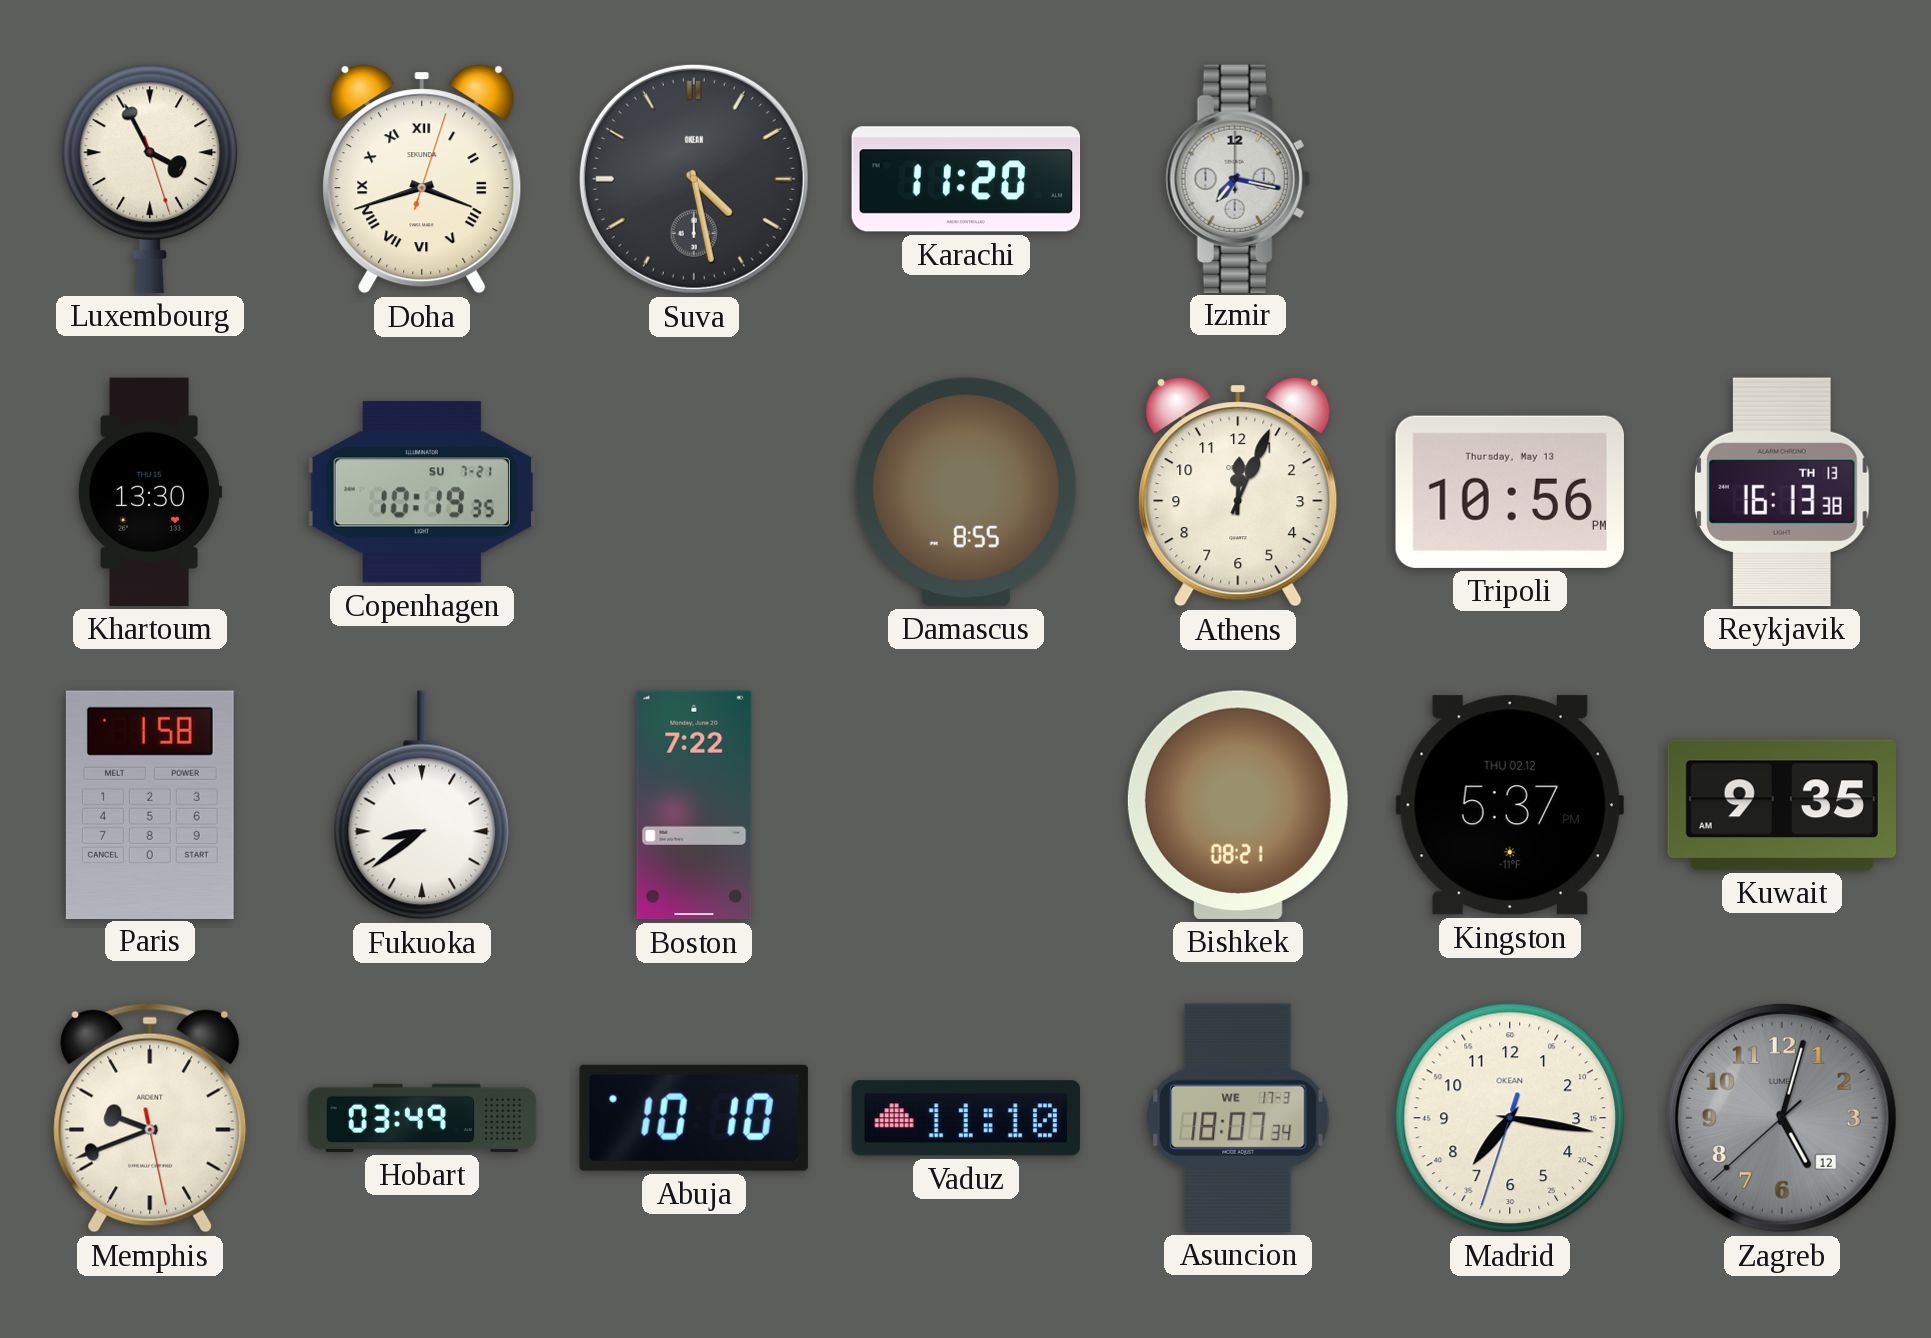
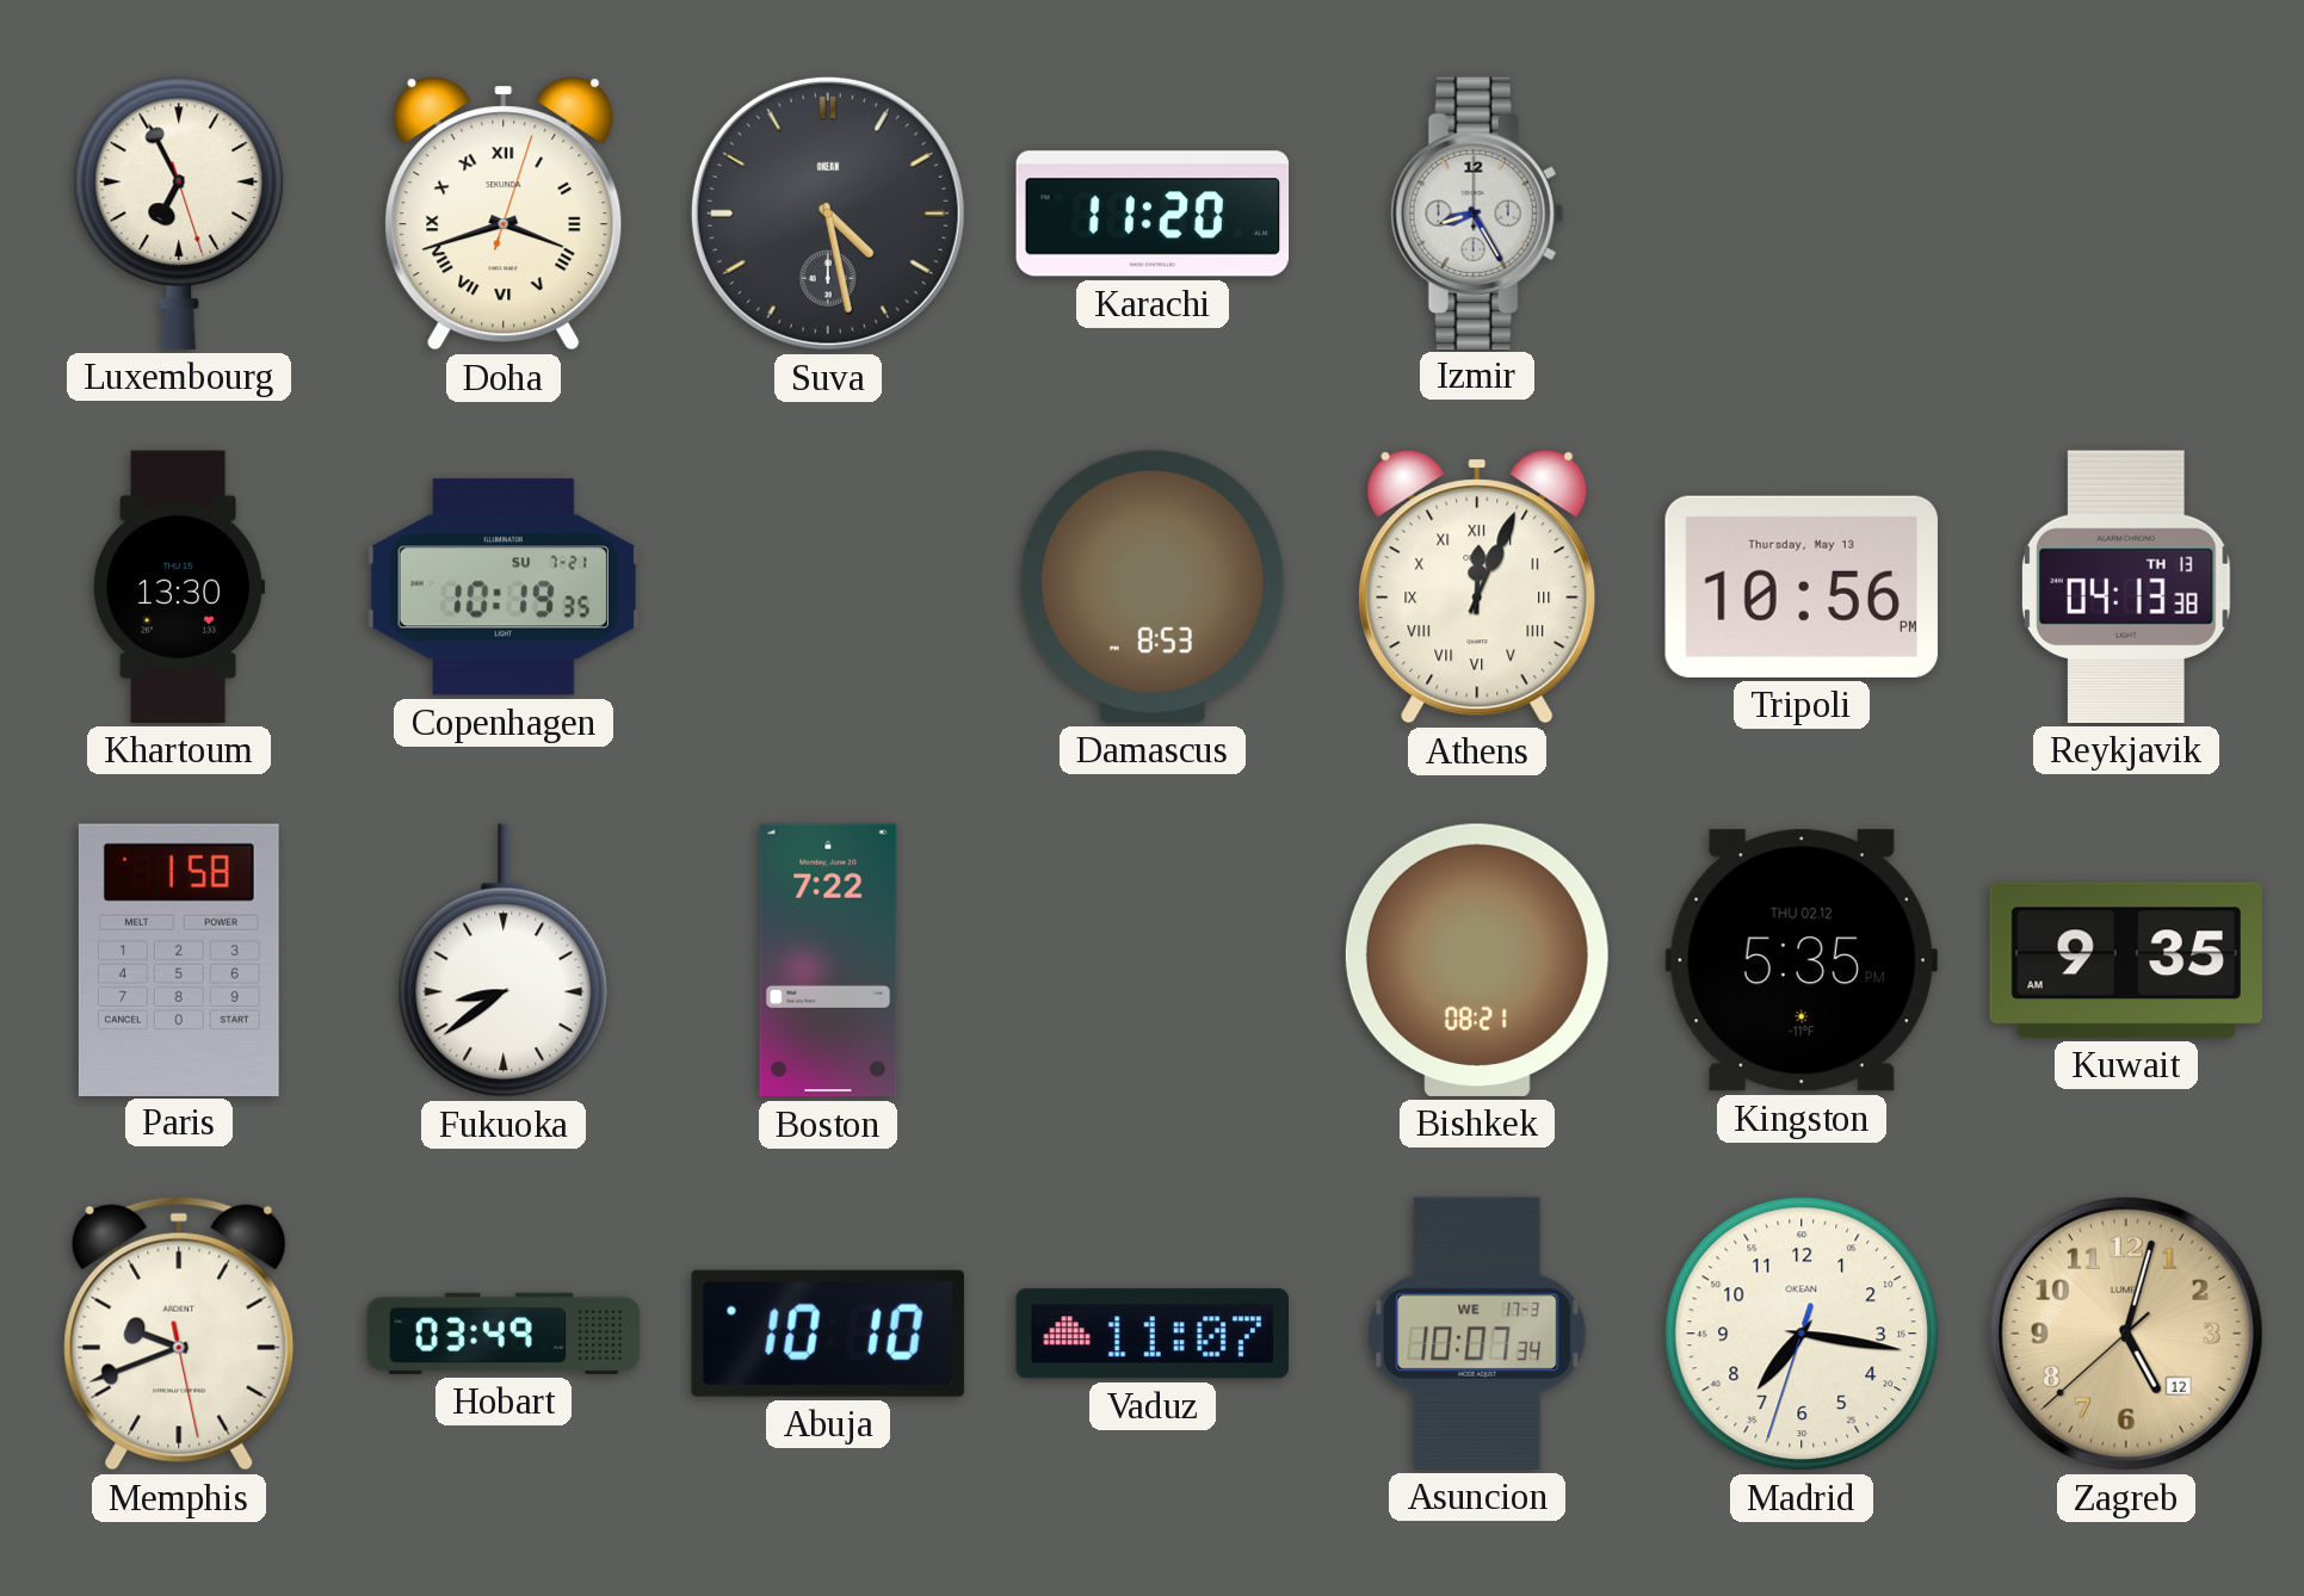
Luxembourg: 3:55 -> 6:55 (179, 214)
Izmir: 7:17 -> 8:25 (1477, 212)
Damascus: 8:55 -> 8:53 (1153, 587)
Athens numerals: Arabic -> Roman (1477, 587)
Reykjavik: 16:13 -> 04:13 (2126, 587)
Kingston: 5:37 -> 5:35 (1802, 960)
Vaduz: 11:10 -> 11:07 (1153, 1334)
Asuncion: 18:07 -> 10:07 (1477, 1334)
Zagreb dial: grey -> champagne (2126, 1334)
